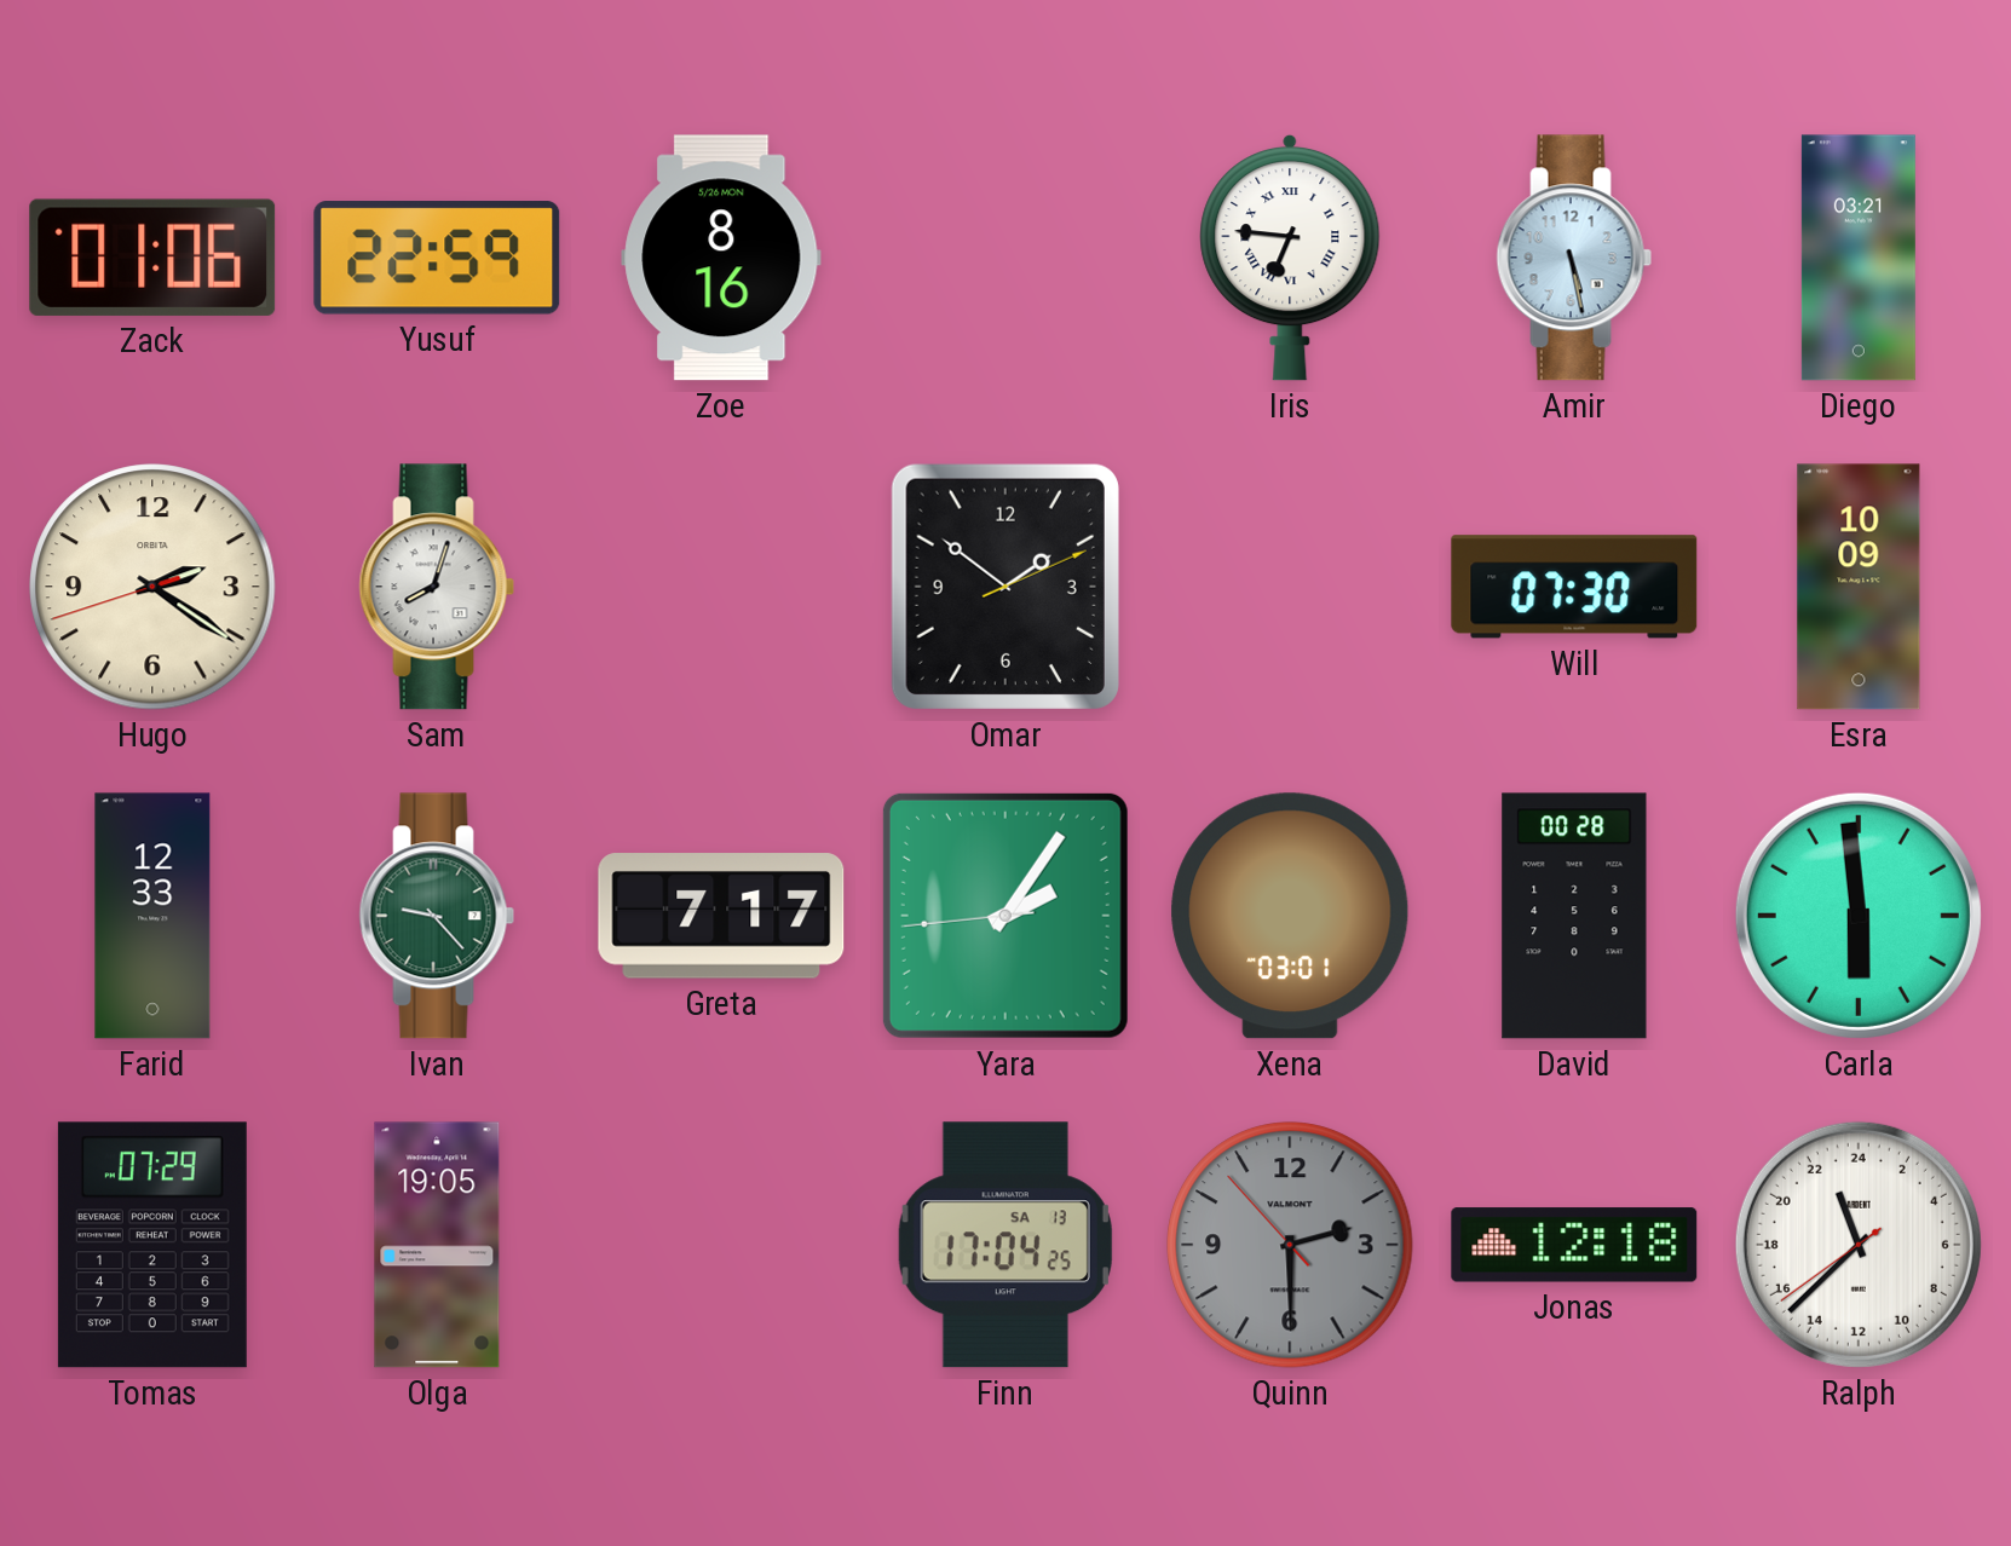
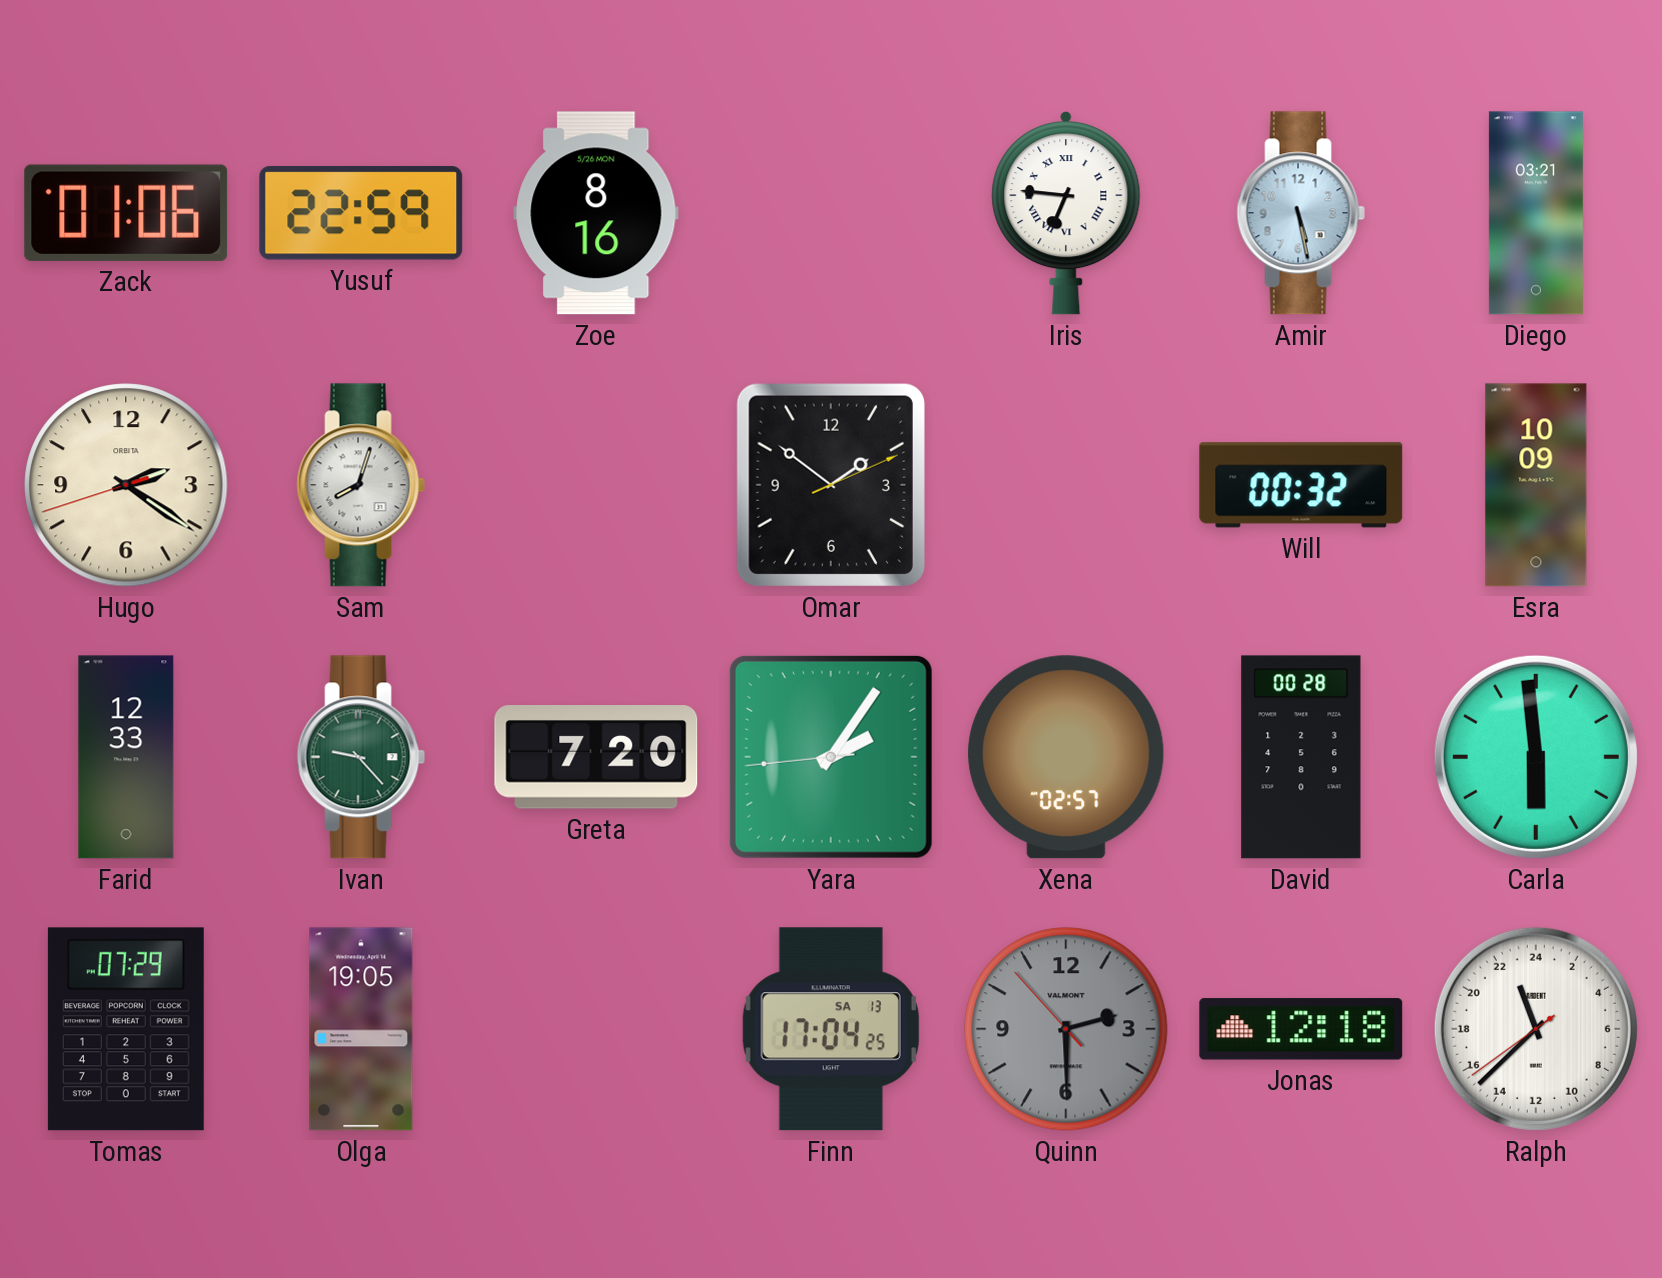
Will: 07:30 -> 00:32 (1301, 485)
Greta: 7:17 -> 7:20 (596, 757)
Xena: 03:01 -> 02:57 (1066, 757)
